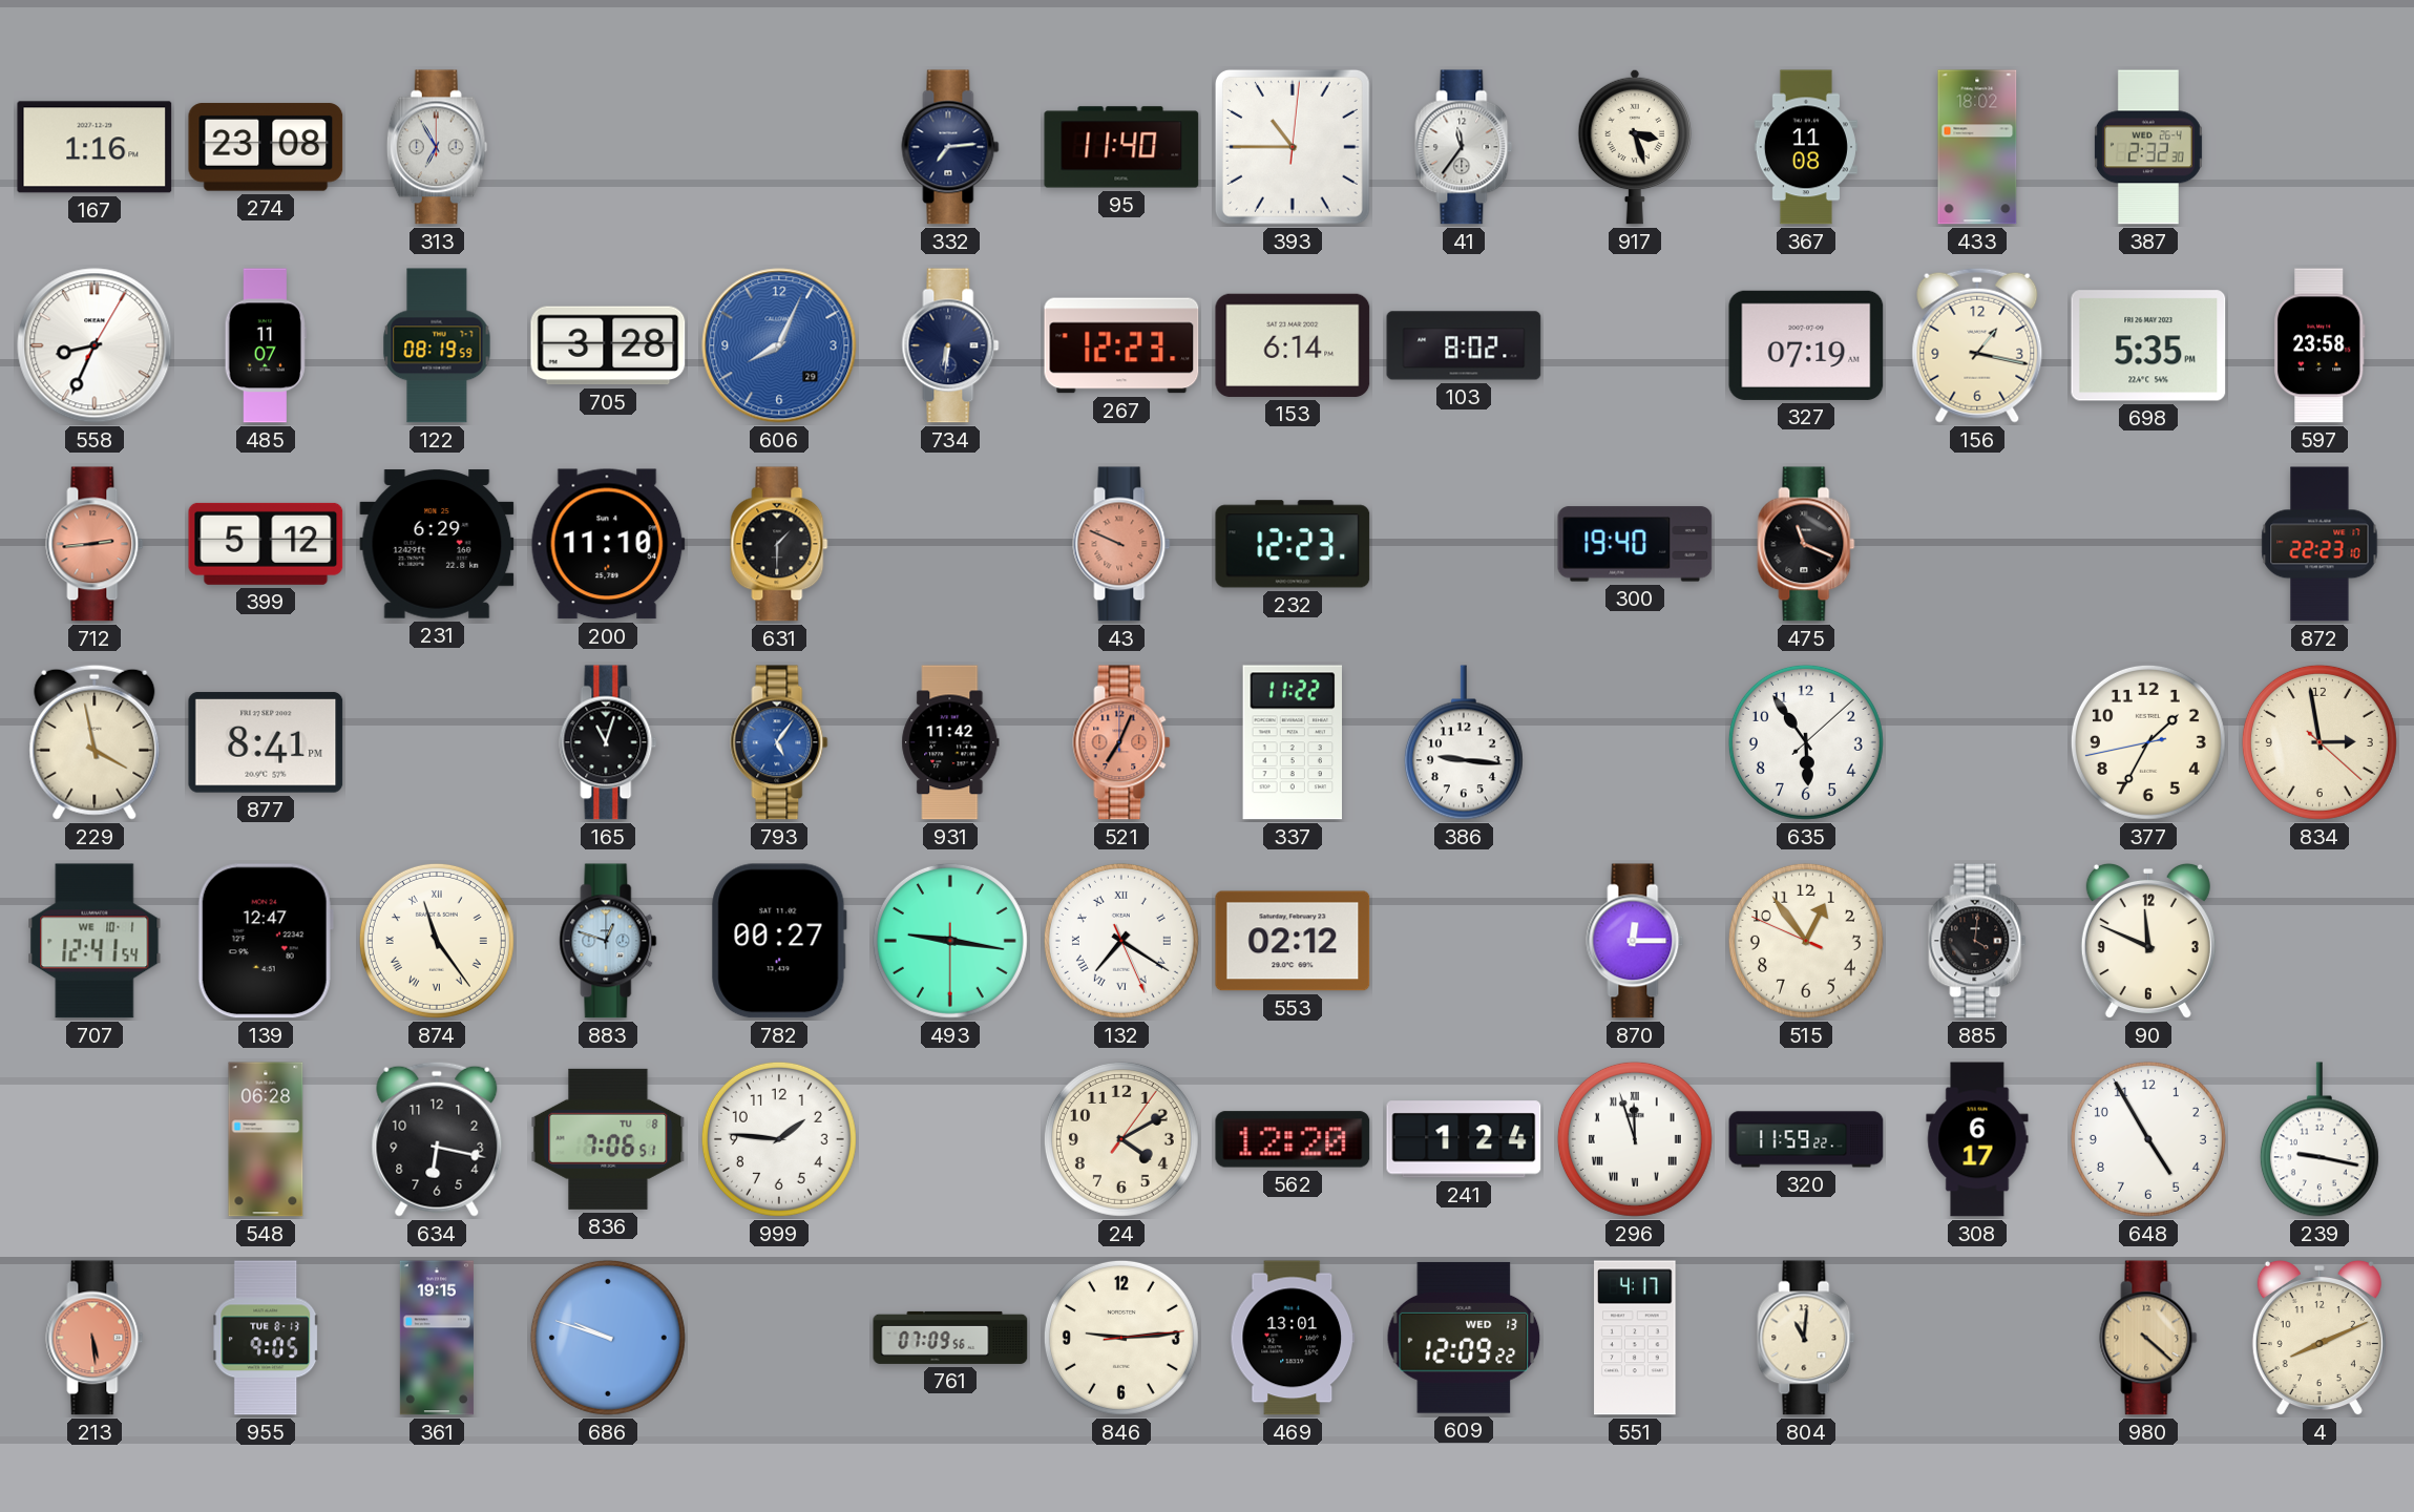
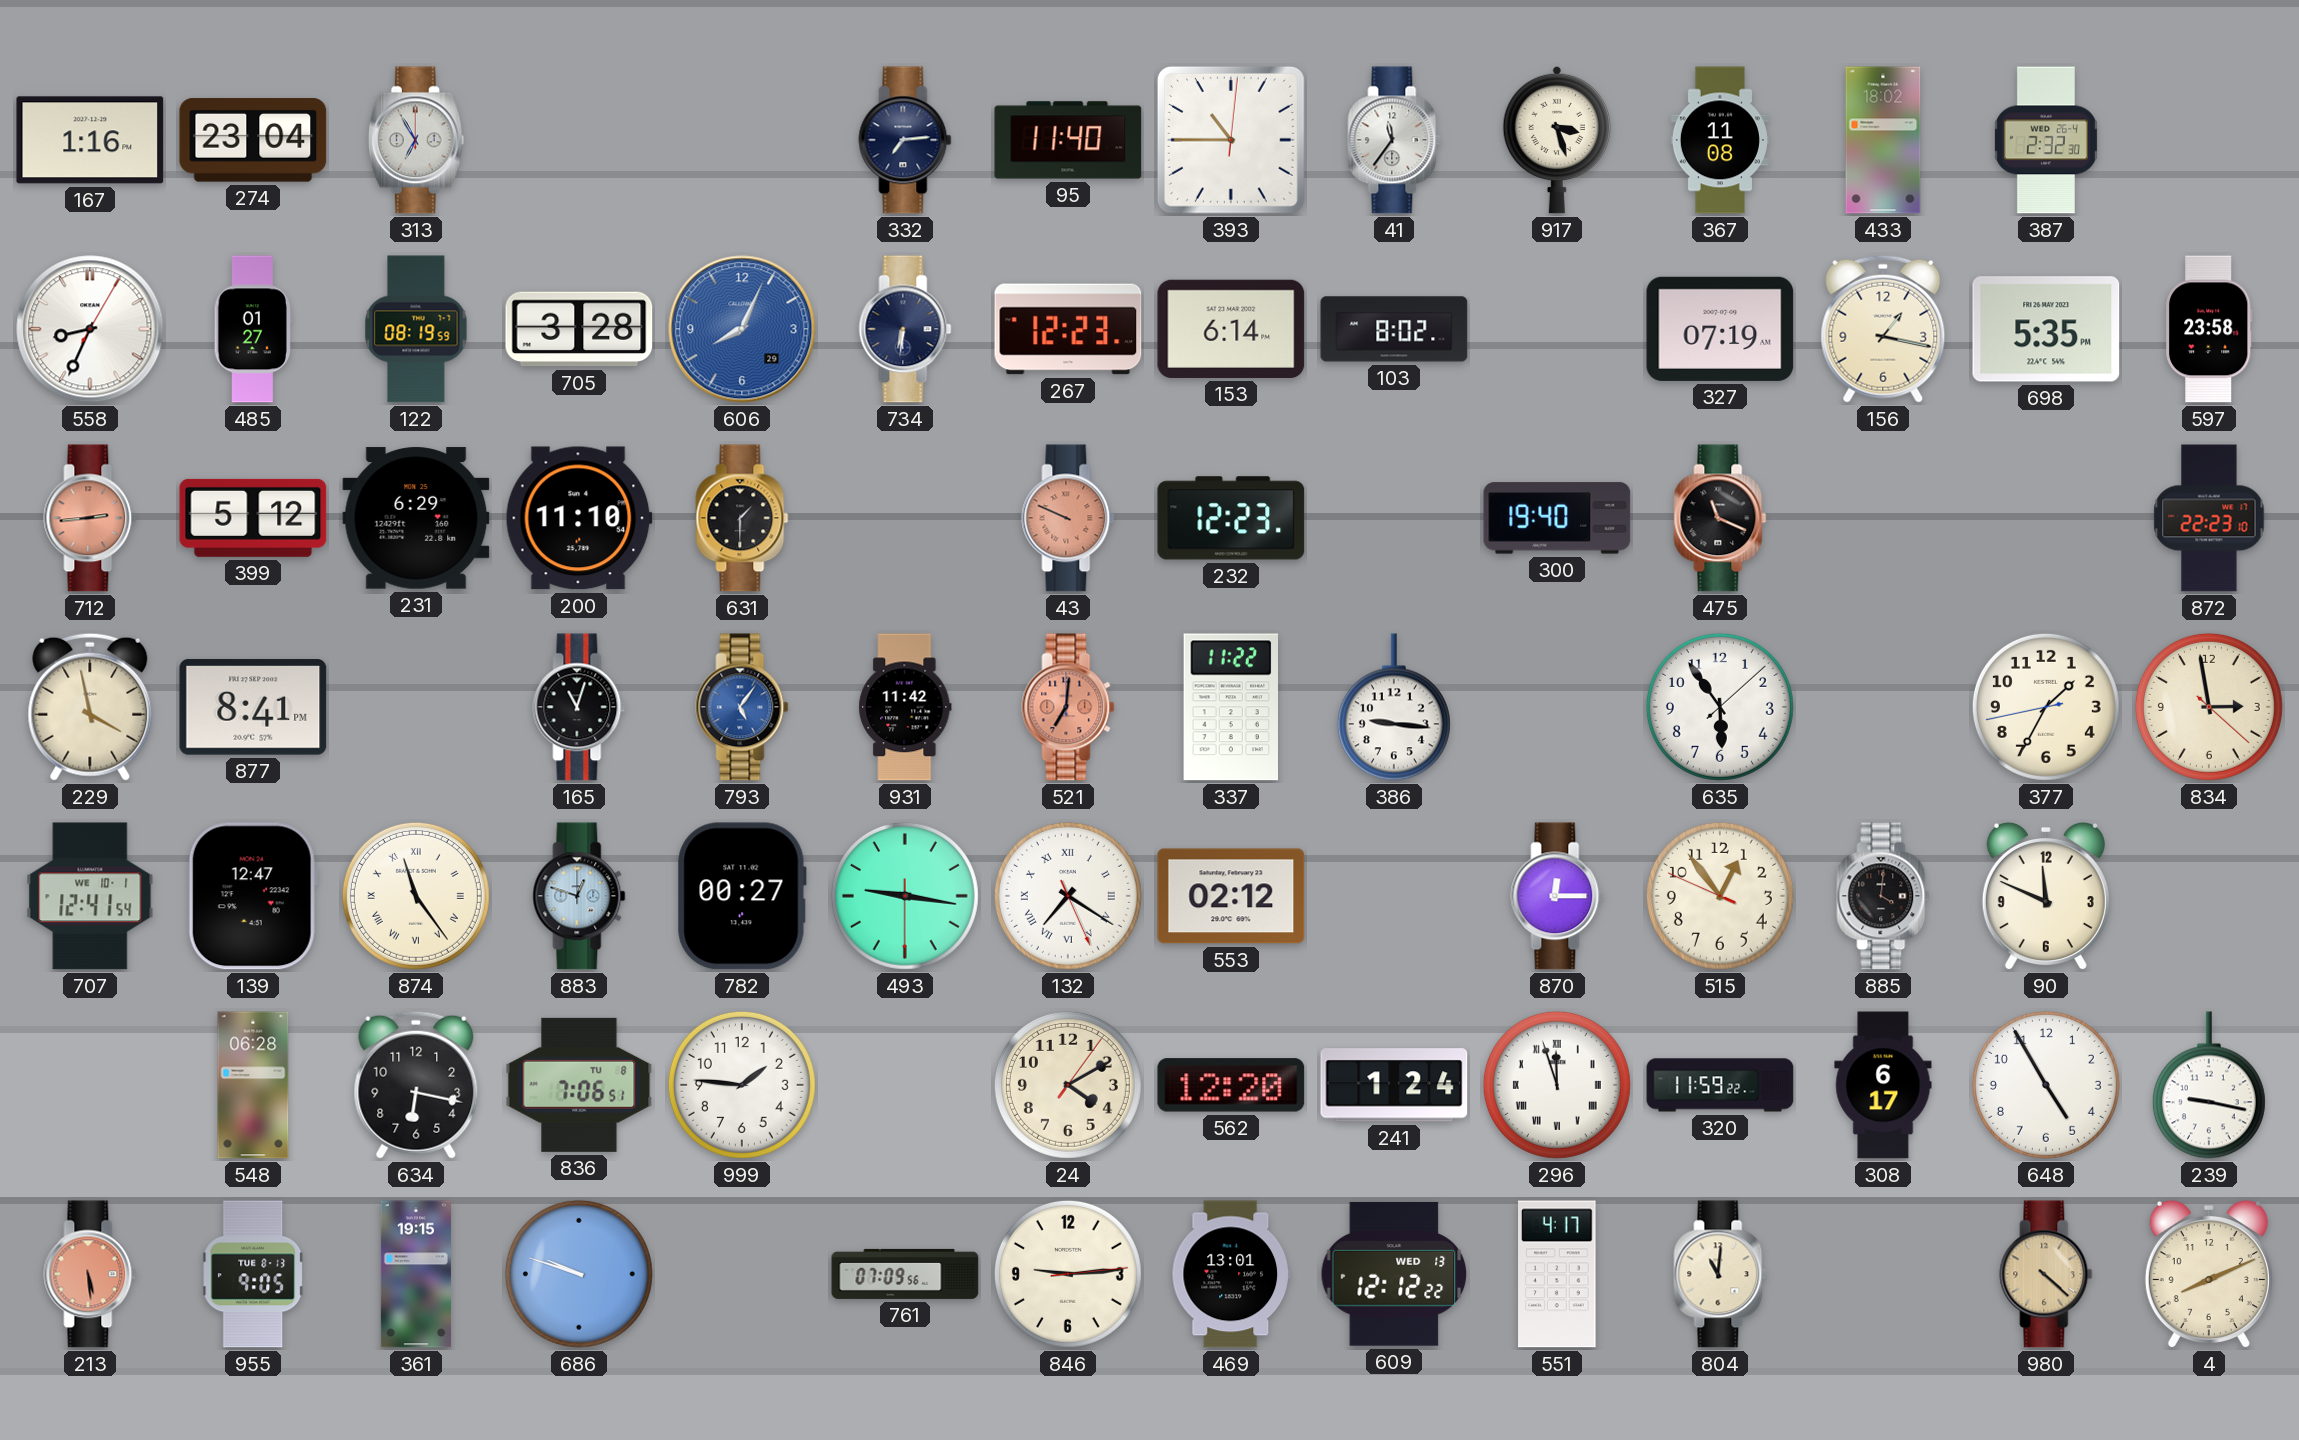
274: 23:08 -> 23:04 (253, 140)
485: 11:07 -> 01:27 (253, 329)
521: 7:04 -> 7:01 (1068, 707)
609: 12:09 -> 12:12 (1394, 1274)
